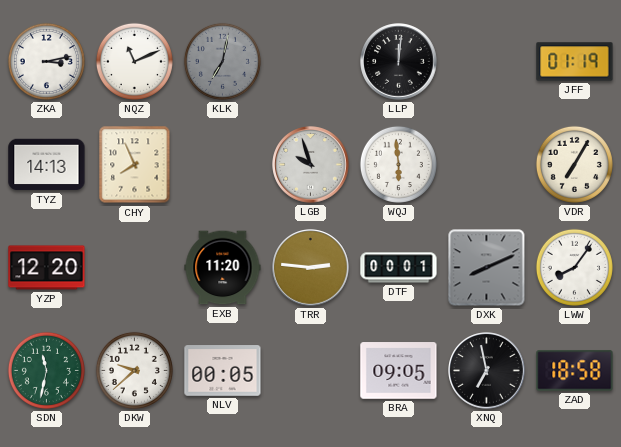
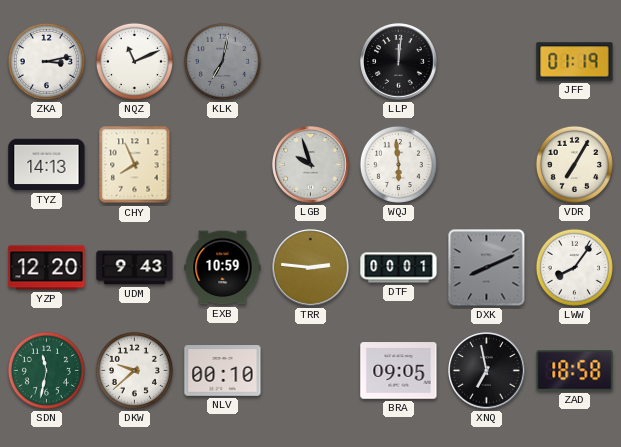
UDM: none -> 9:43 (135, 268)
EXB: 11:20 -> 10:59 (223, 268)
NLV: 00:05 -> 00:10 (223, 371)
